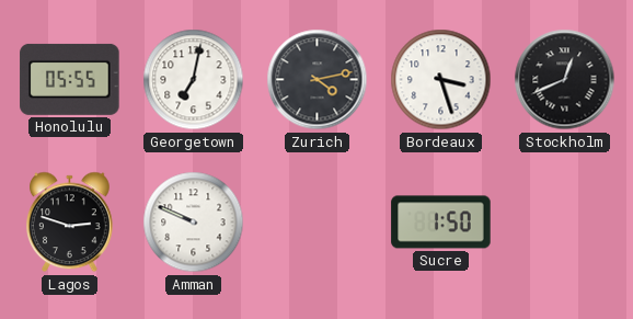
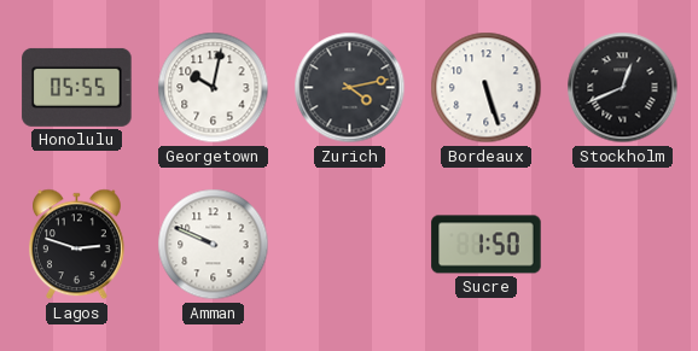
Georgetown: 7:02 -> 10:02 (214, 88)
Bordeaux: 3:27 -> 5:27 (487, 88)
